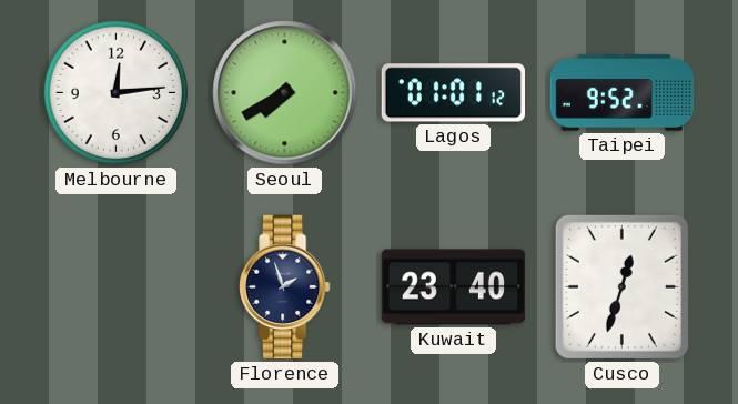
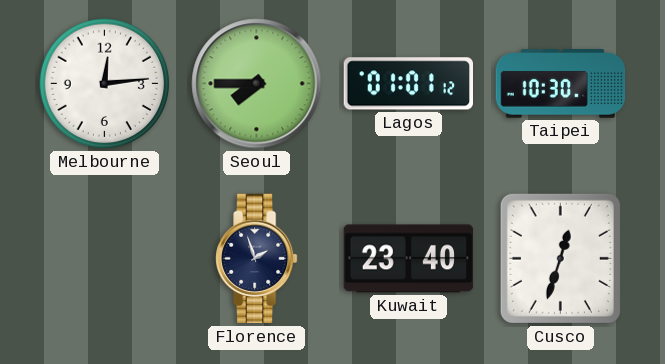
Seoul: 7:40 -> 7:45 (257, 84)
Taipei: 9:52 -> 10:30 (561, 84)
